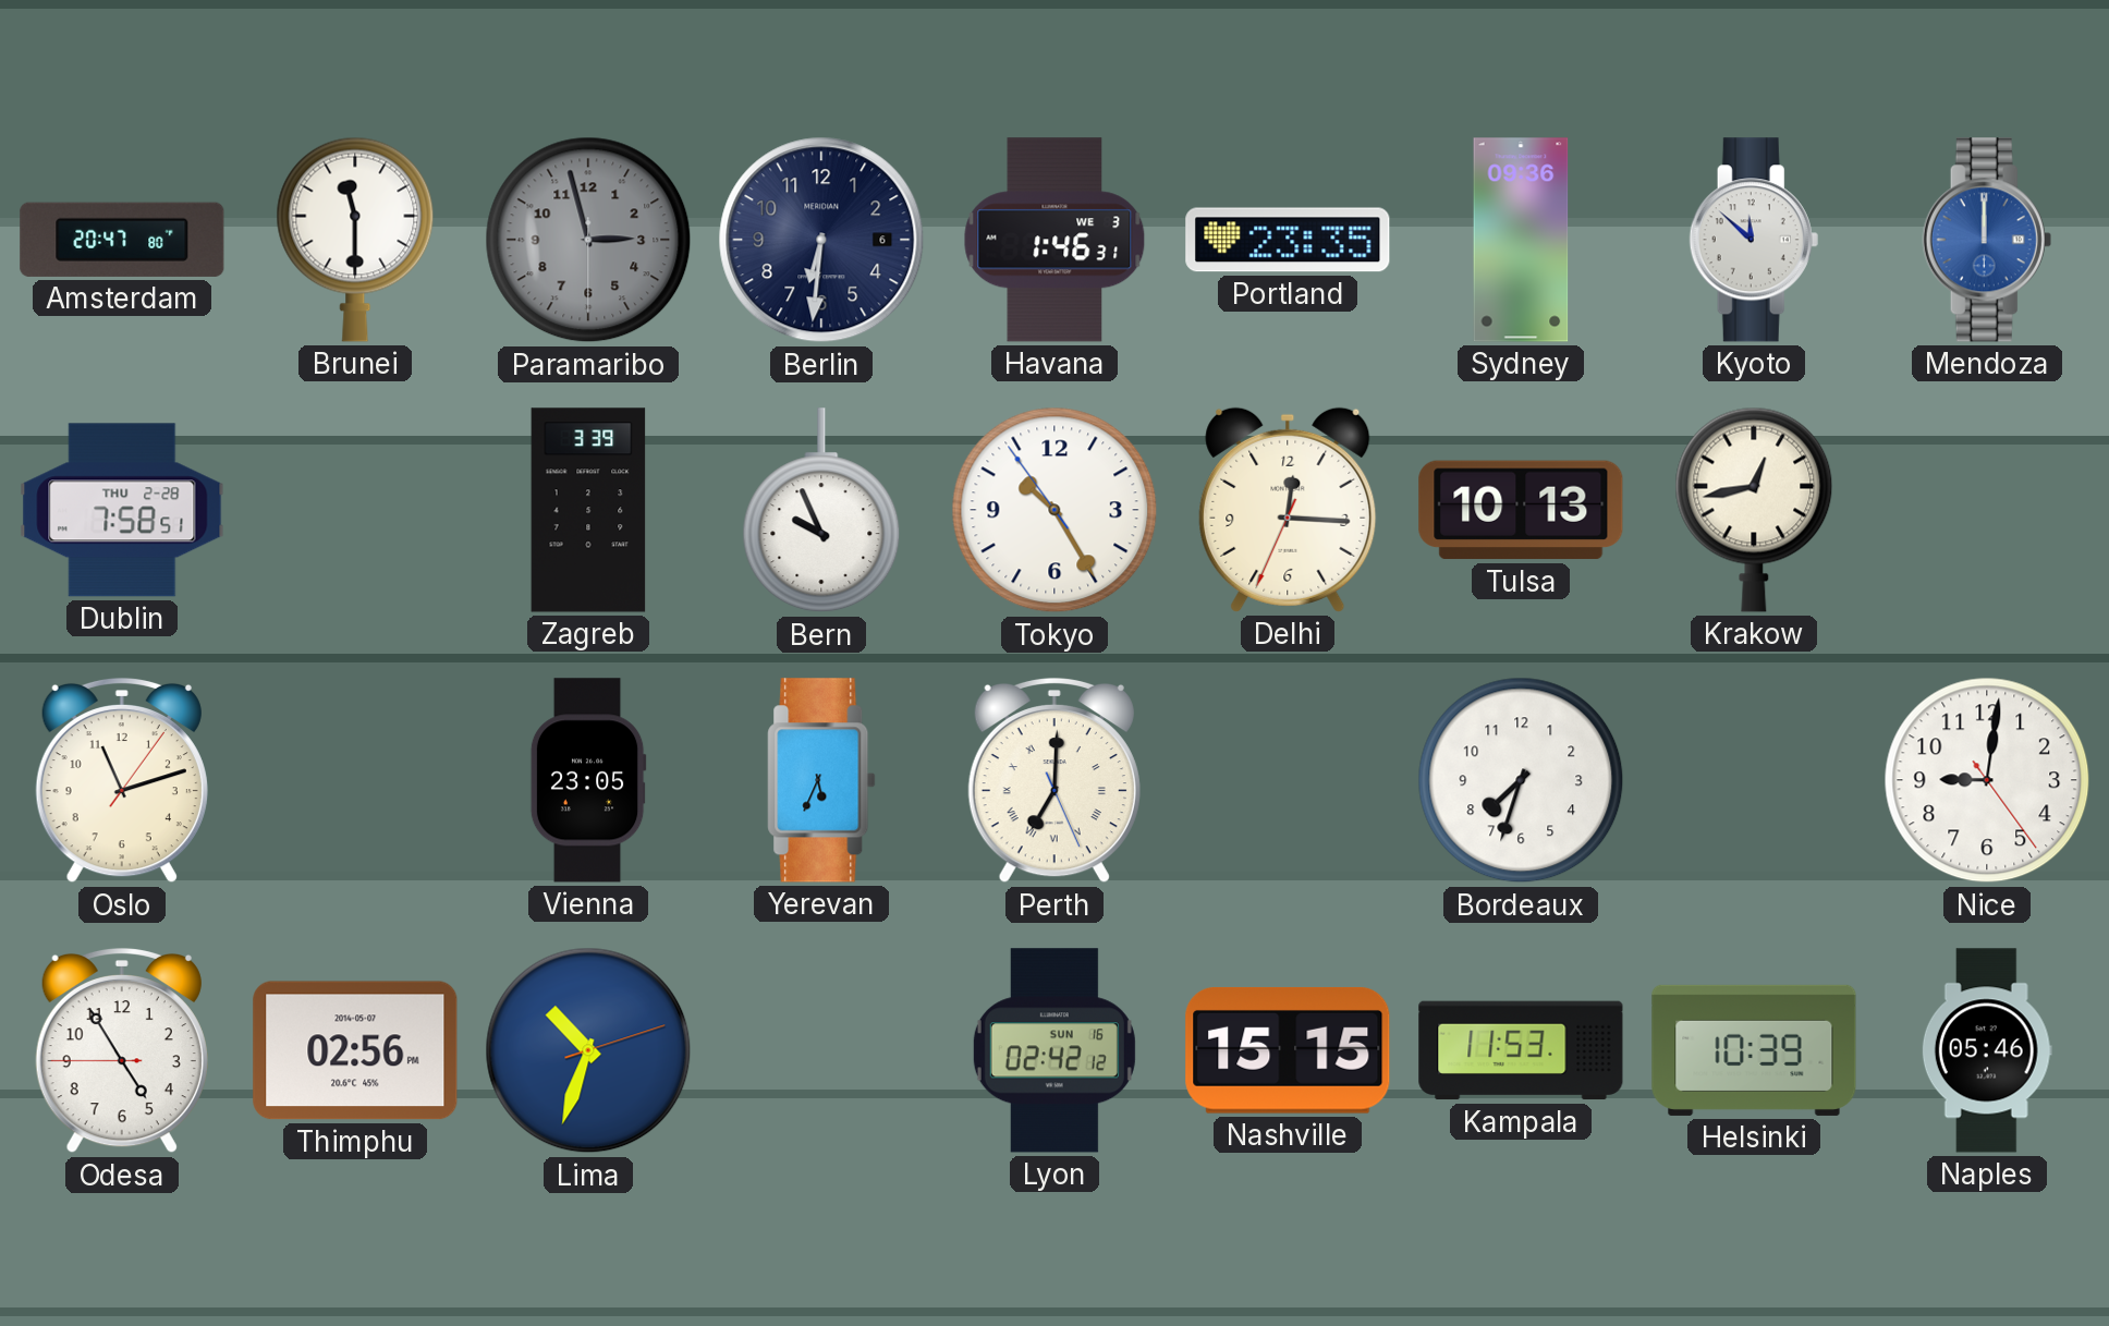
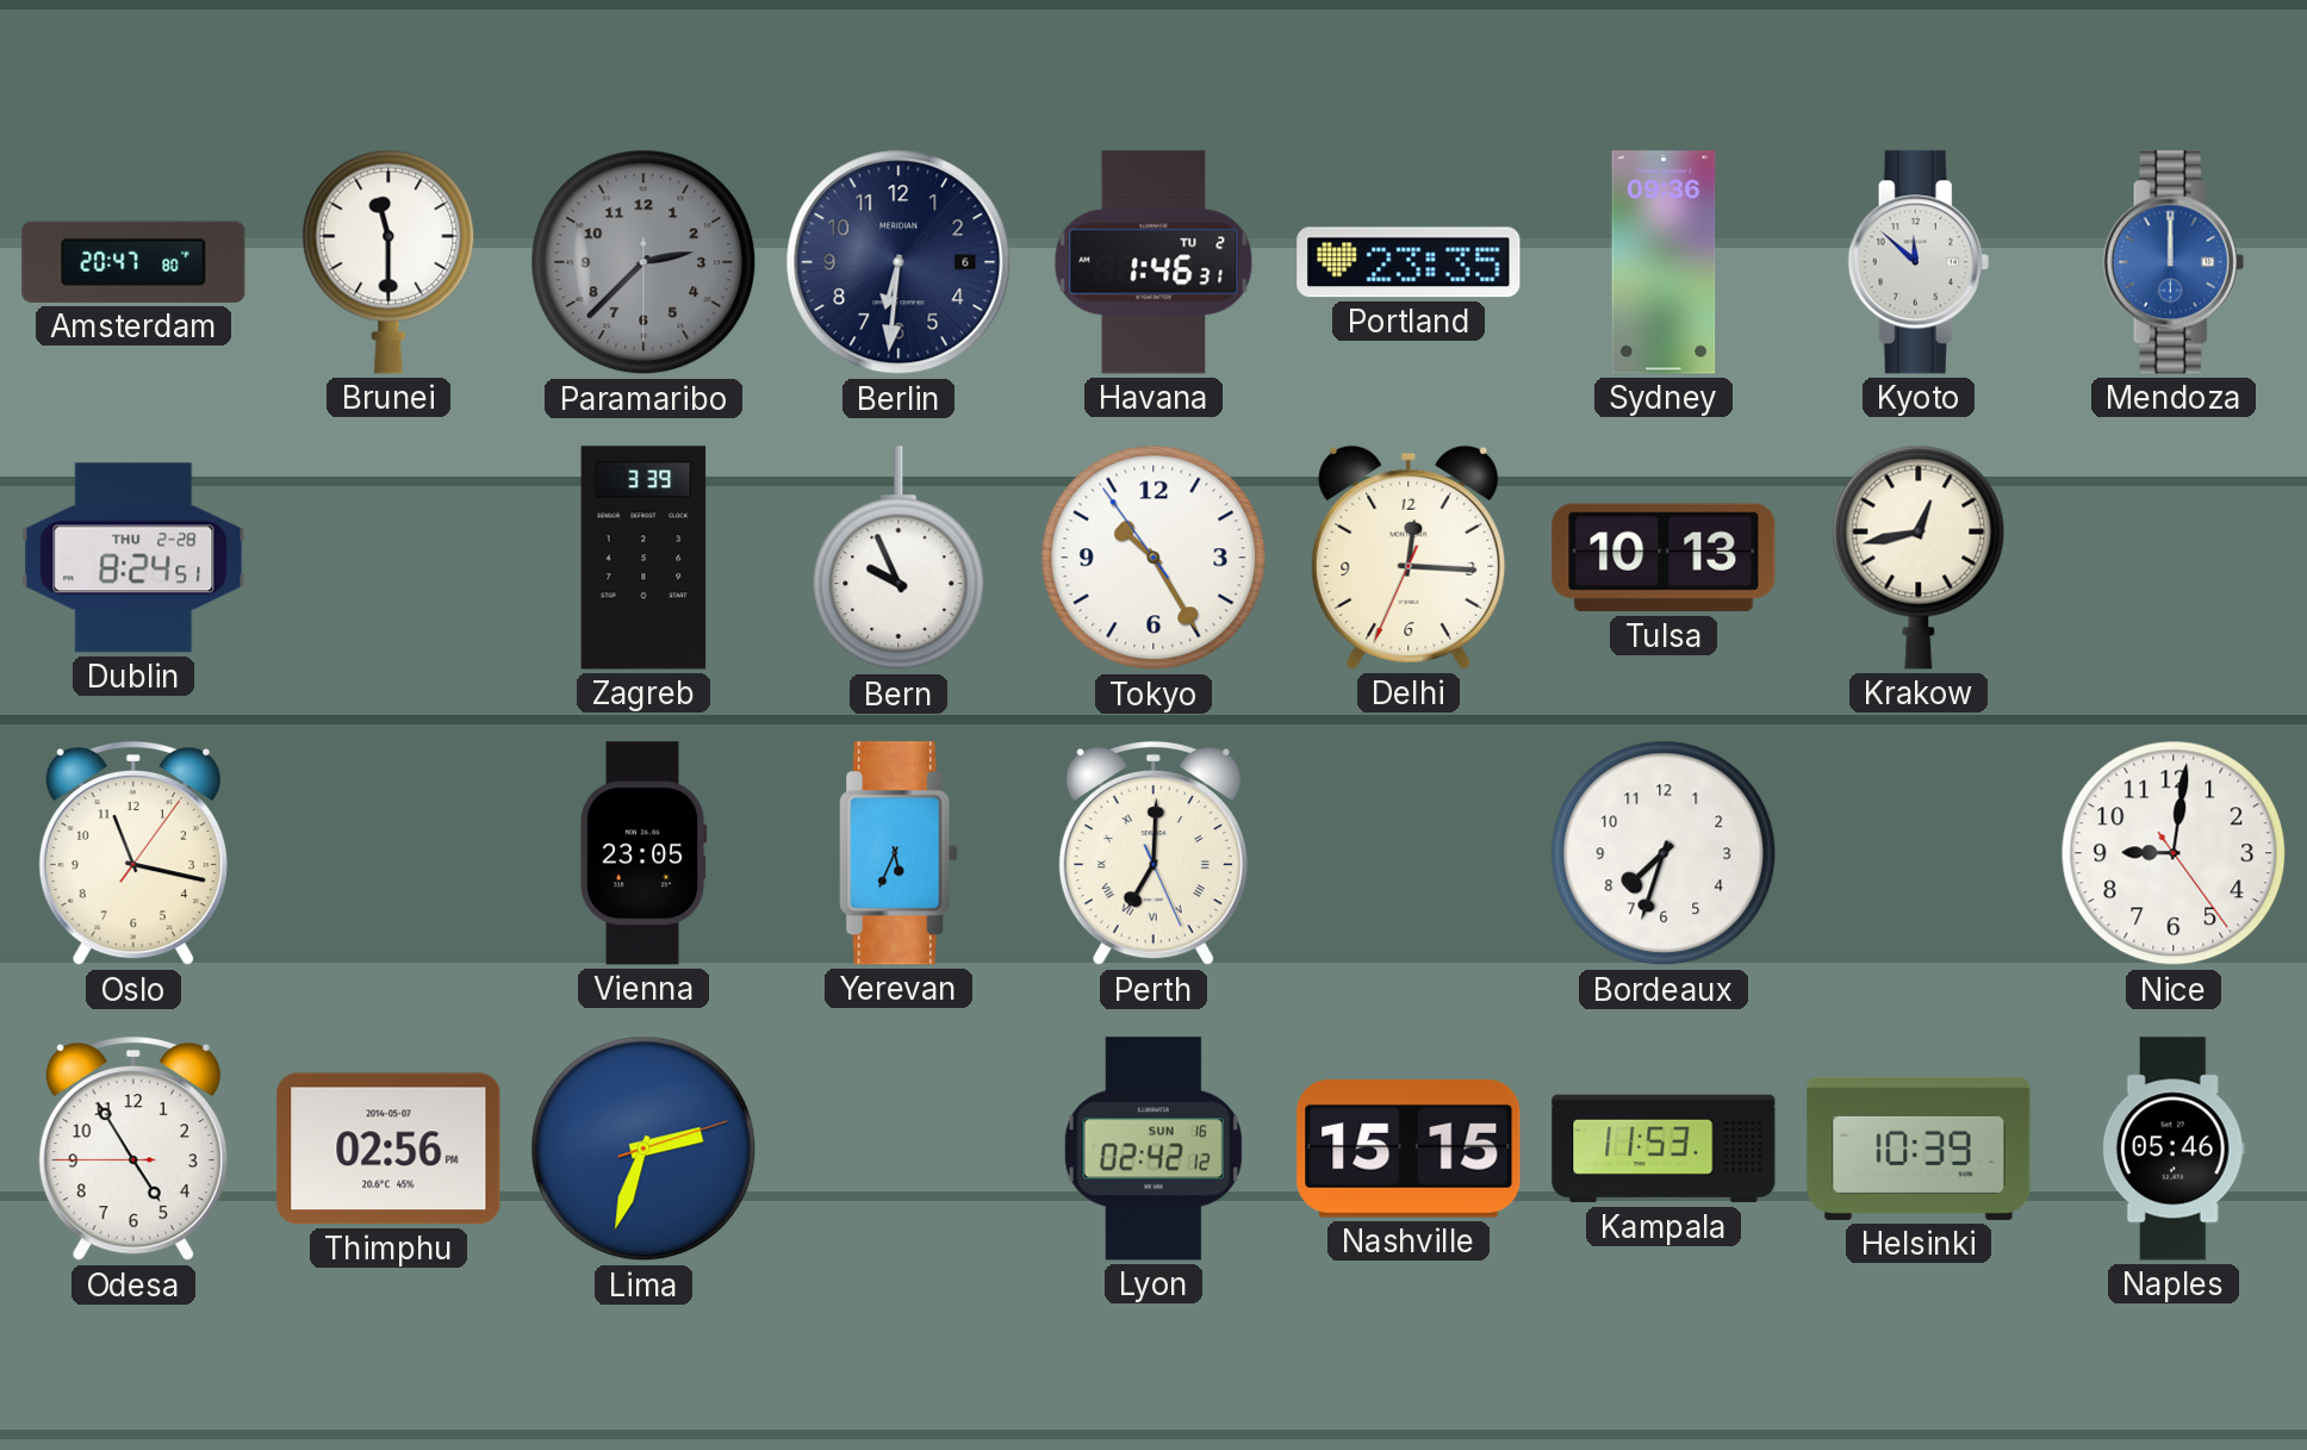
Paramaribo: 2:57 -> 2:37 (643, 262)
Havana date: WE 3 -> TU 2 (1153, 262)
Dublin: 7:58 -> 8:24 (133, 558)
Oslo: 11:12 -> 11:17 (133, 853)
Lima: 10:33 -> 2:33 (643, 1149)
